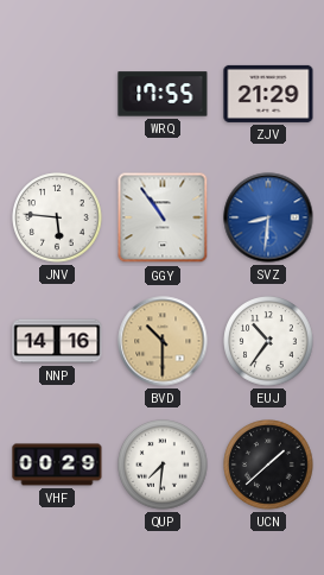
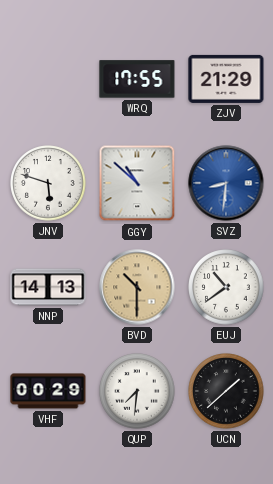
JNV: 5:46 -> 5:48 (48, 183)
GGY: 10:54 -> 10:52 (137, 183)
NNP: 14:16 -> 14:13 (48, 287)
EUJ: 10:36 -> 10:39 (226, 287)
